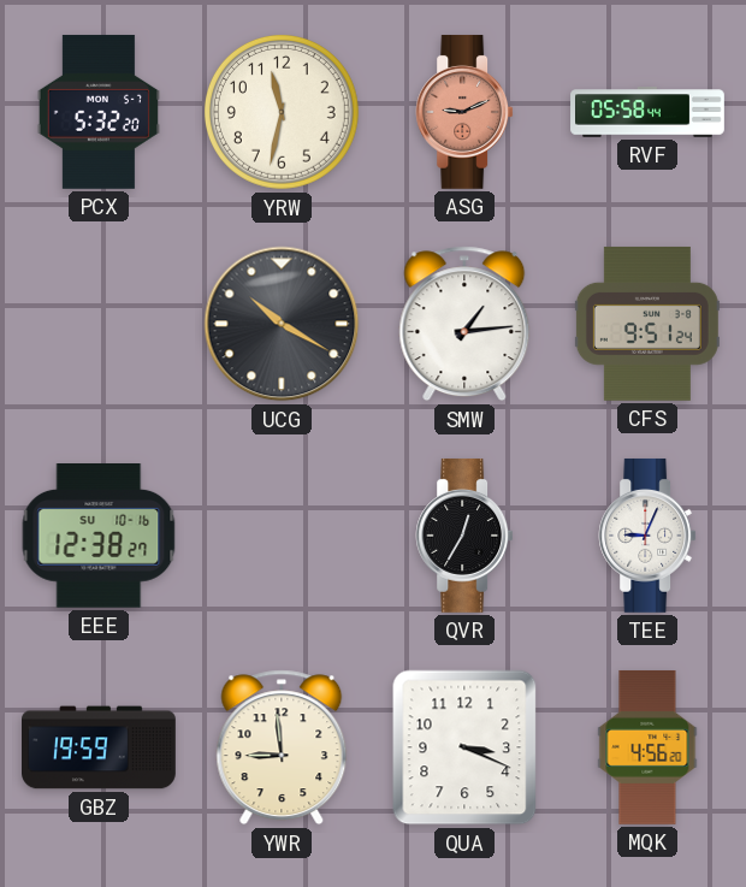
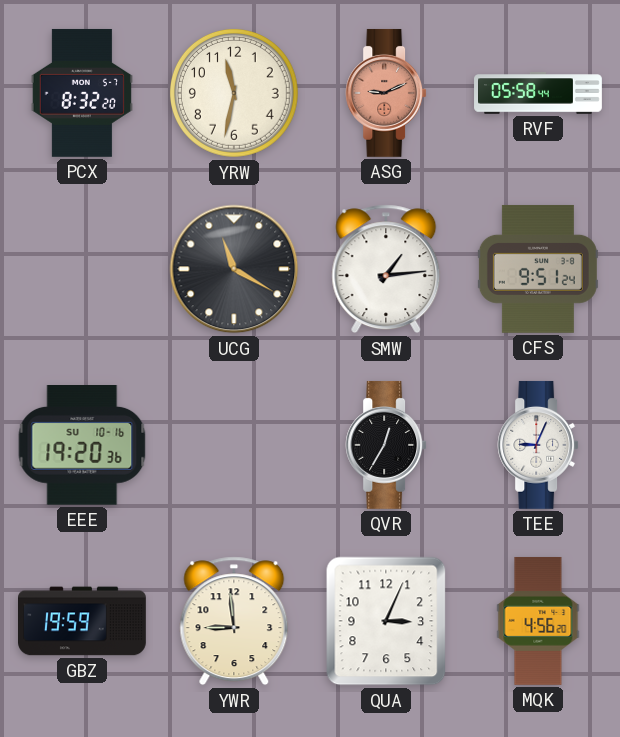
PCX: 5:32 -> 8:32 (82, 93)
UCG: 10:20 -> 11:20 (234, 269)
EEE: 12:38 -> 19:20 (82, 446)
QUA: 3:19 -> 3:04 (386, 621)
